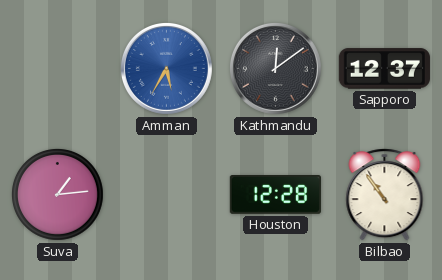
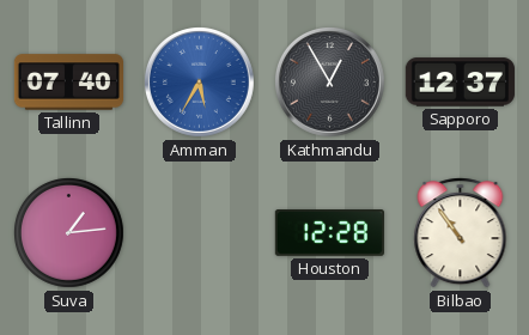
Tallinn: none -> 07:40 (68, 83)
Kathmandu: 12:09 -> 12:55 (329, 81)
